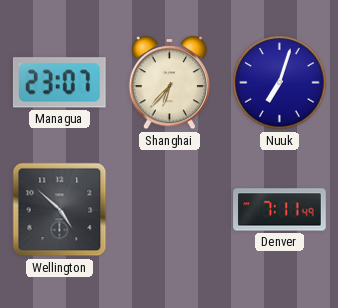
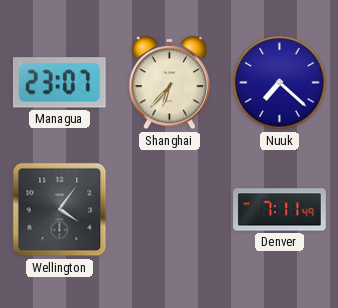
Nuuk: 7:03 -> 7:22 (280, 83)
Wellington: 4:52 -> 4:06 (60, 210)
